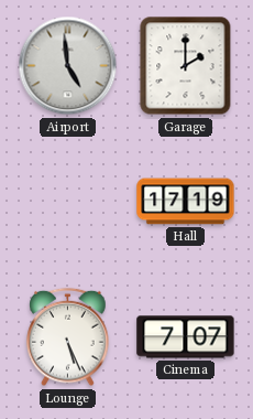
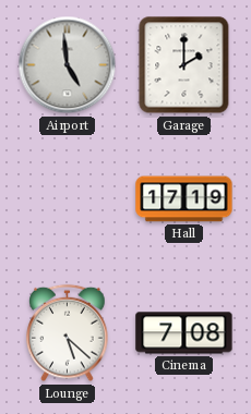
Lounge: 5:26 -> 5:22 (68, 333)
Cinema: 7:07 -> 7:08 (184, 333)
